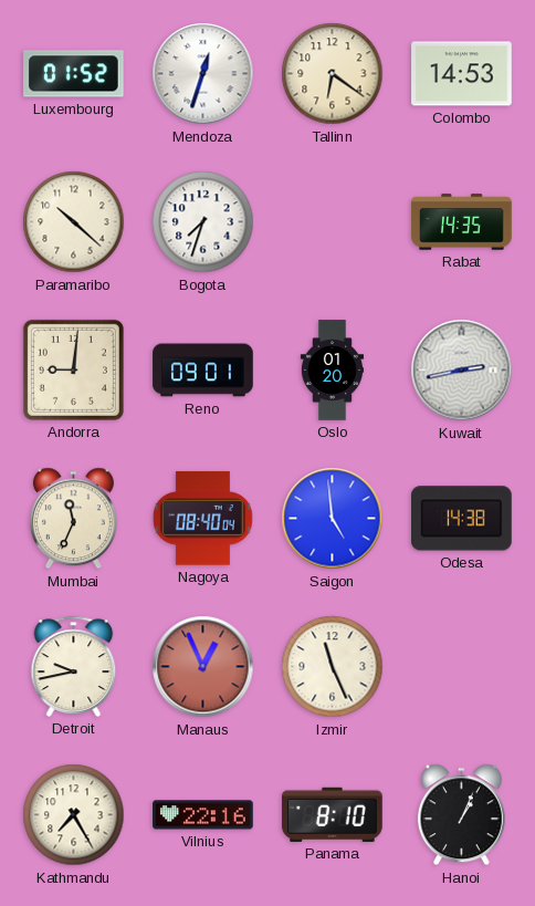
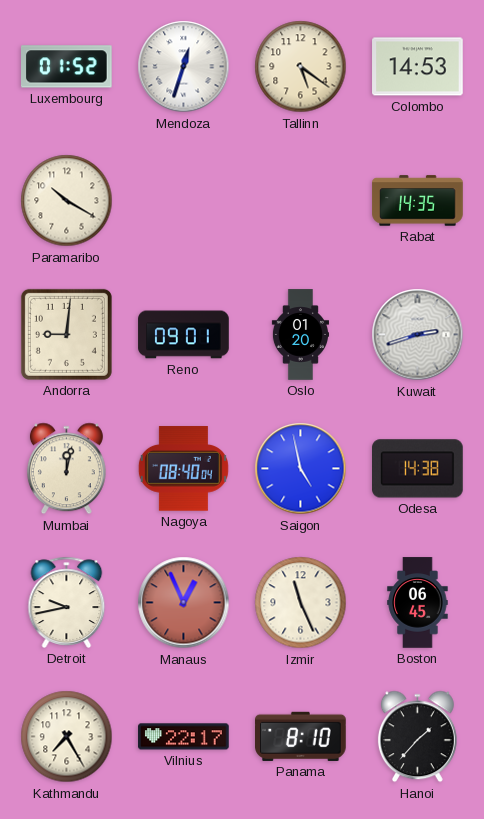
Tallinn: 6:21 -> 5:21 (301, 67)
Paramaribo: 10:22 -> 10:20 (67, 201)
Bogota: 7:33 -> none (203, 222)
Kuwait: 2:43 -> 2:42 (418, 335)
Mumbai: 11:34 -> 12:02 (66, 469)
Saigon: 4:59 -> 4:58 (301, 469)
Boston: none -> 06:45 (418, 603)
Vilnius: 22:16 -> 22:17 (184, 737)
Hanoi: 1:04 -> 1:37 (417, 737)
